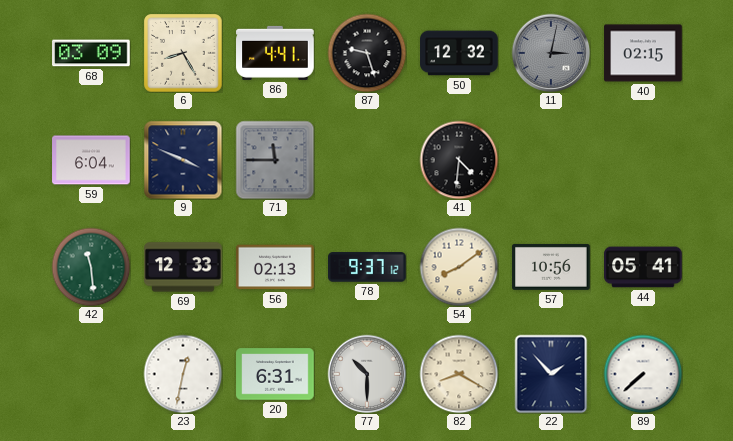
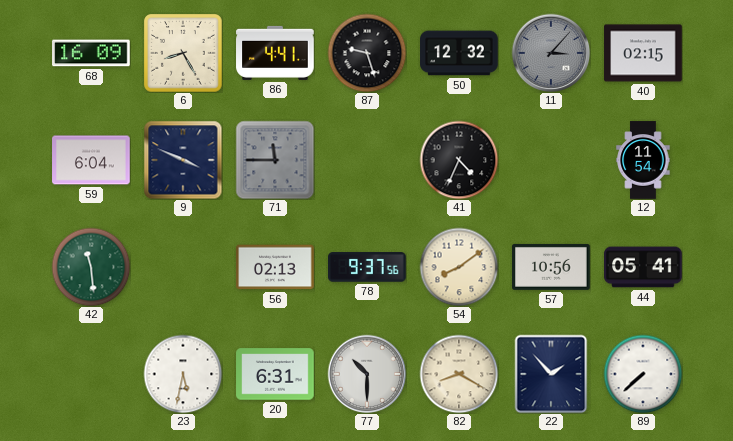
68: 03:09 -> 16:09 (91, 53)
11: 3:02 -> 3:07 (551, 53)
41: 4:31 -> 4:34 (459, 160)
12: none -> 11:54 (643, 160)
69: 12:33 -> none (183, 267)
78: 9:37:12 -> 9:37:56 (367, 267)
23: 12:32 -> 5:32 (183, 374)
